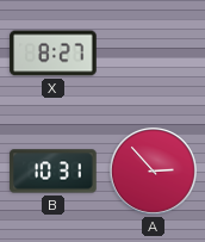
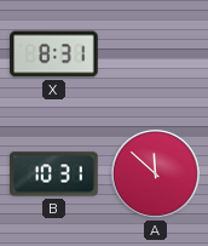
X: 8:27 -> 8:31 (54, 55)
A: 2:53 -> 11:52 (156, 175)
